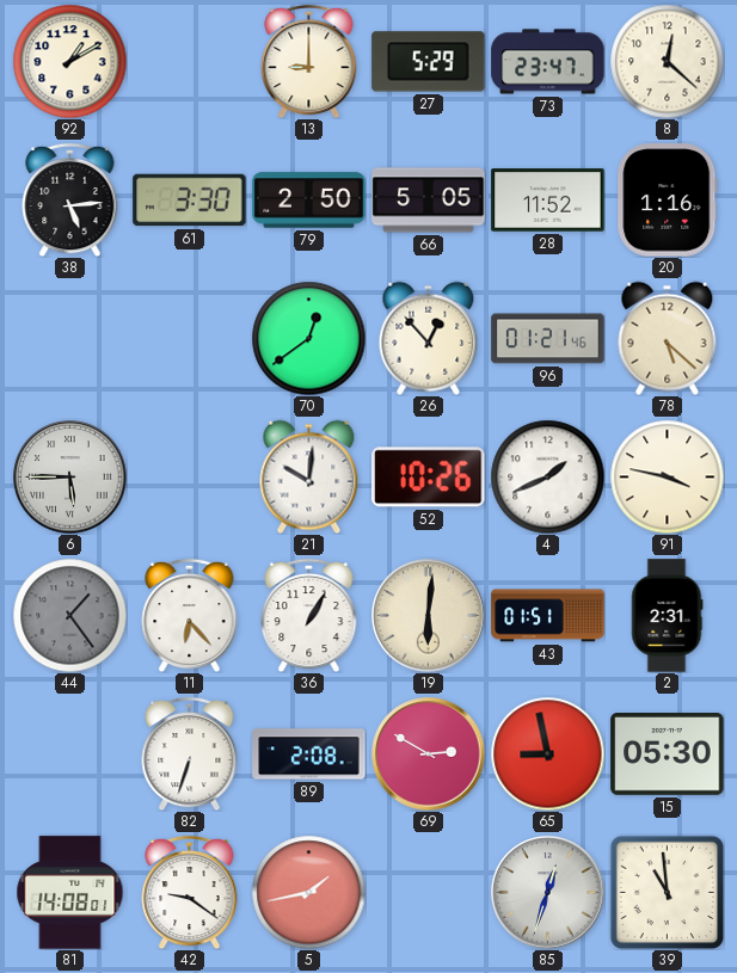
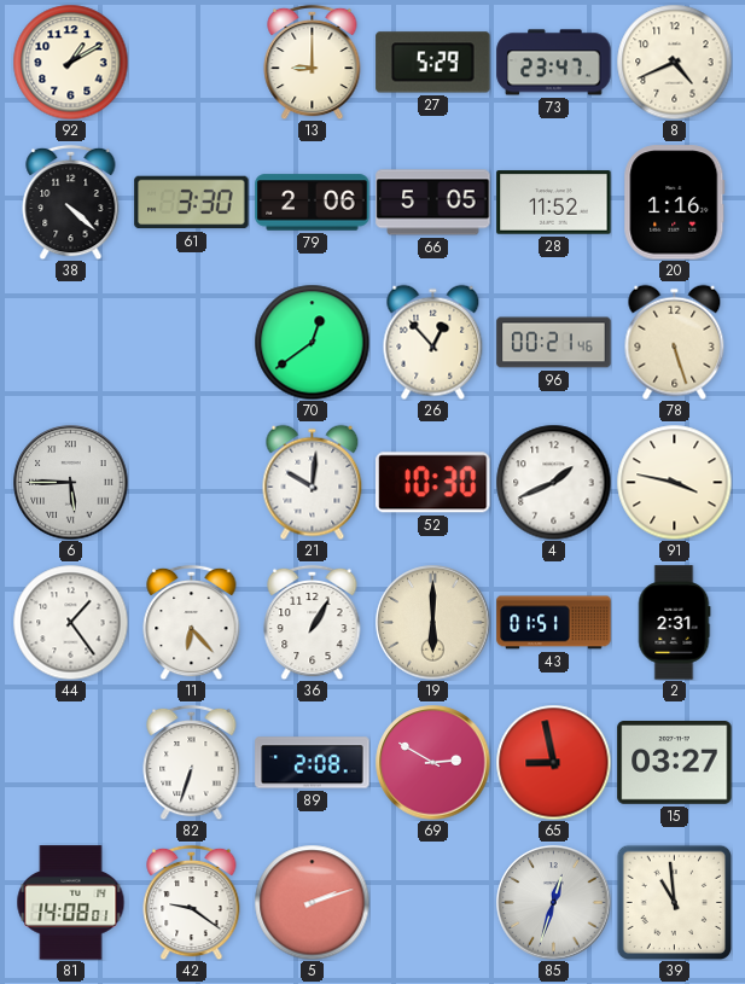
8: 12:22 -> 4:41 (674, 62)
38: 5:14 -> 4:22 (71, 202)
79: 2:50 -> 2:06 (313, 203)
96: 01:21 -> 00:21 (554, 343)
78: 5:22 -> 5:27 (675, 342)
52: 10:26 -> 10:30 (433, 483)
44 dial: grey -> white (70, 622)
19: 6:01 -> 6:00 (433, 623)
15: 05:30 -> 03:27 (675, 763)
5: 1:43 -> 2:12 (312, 902)
